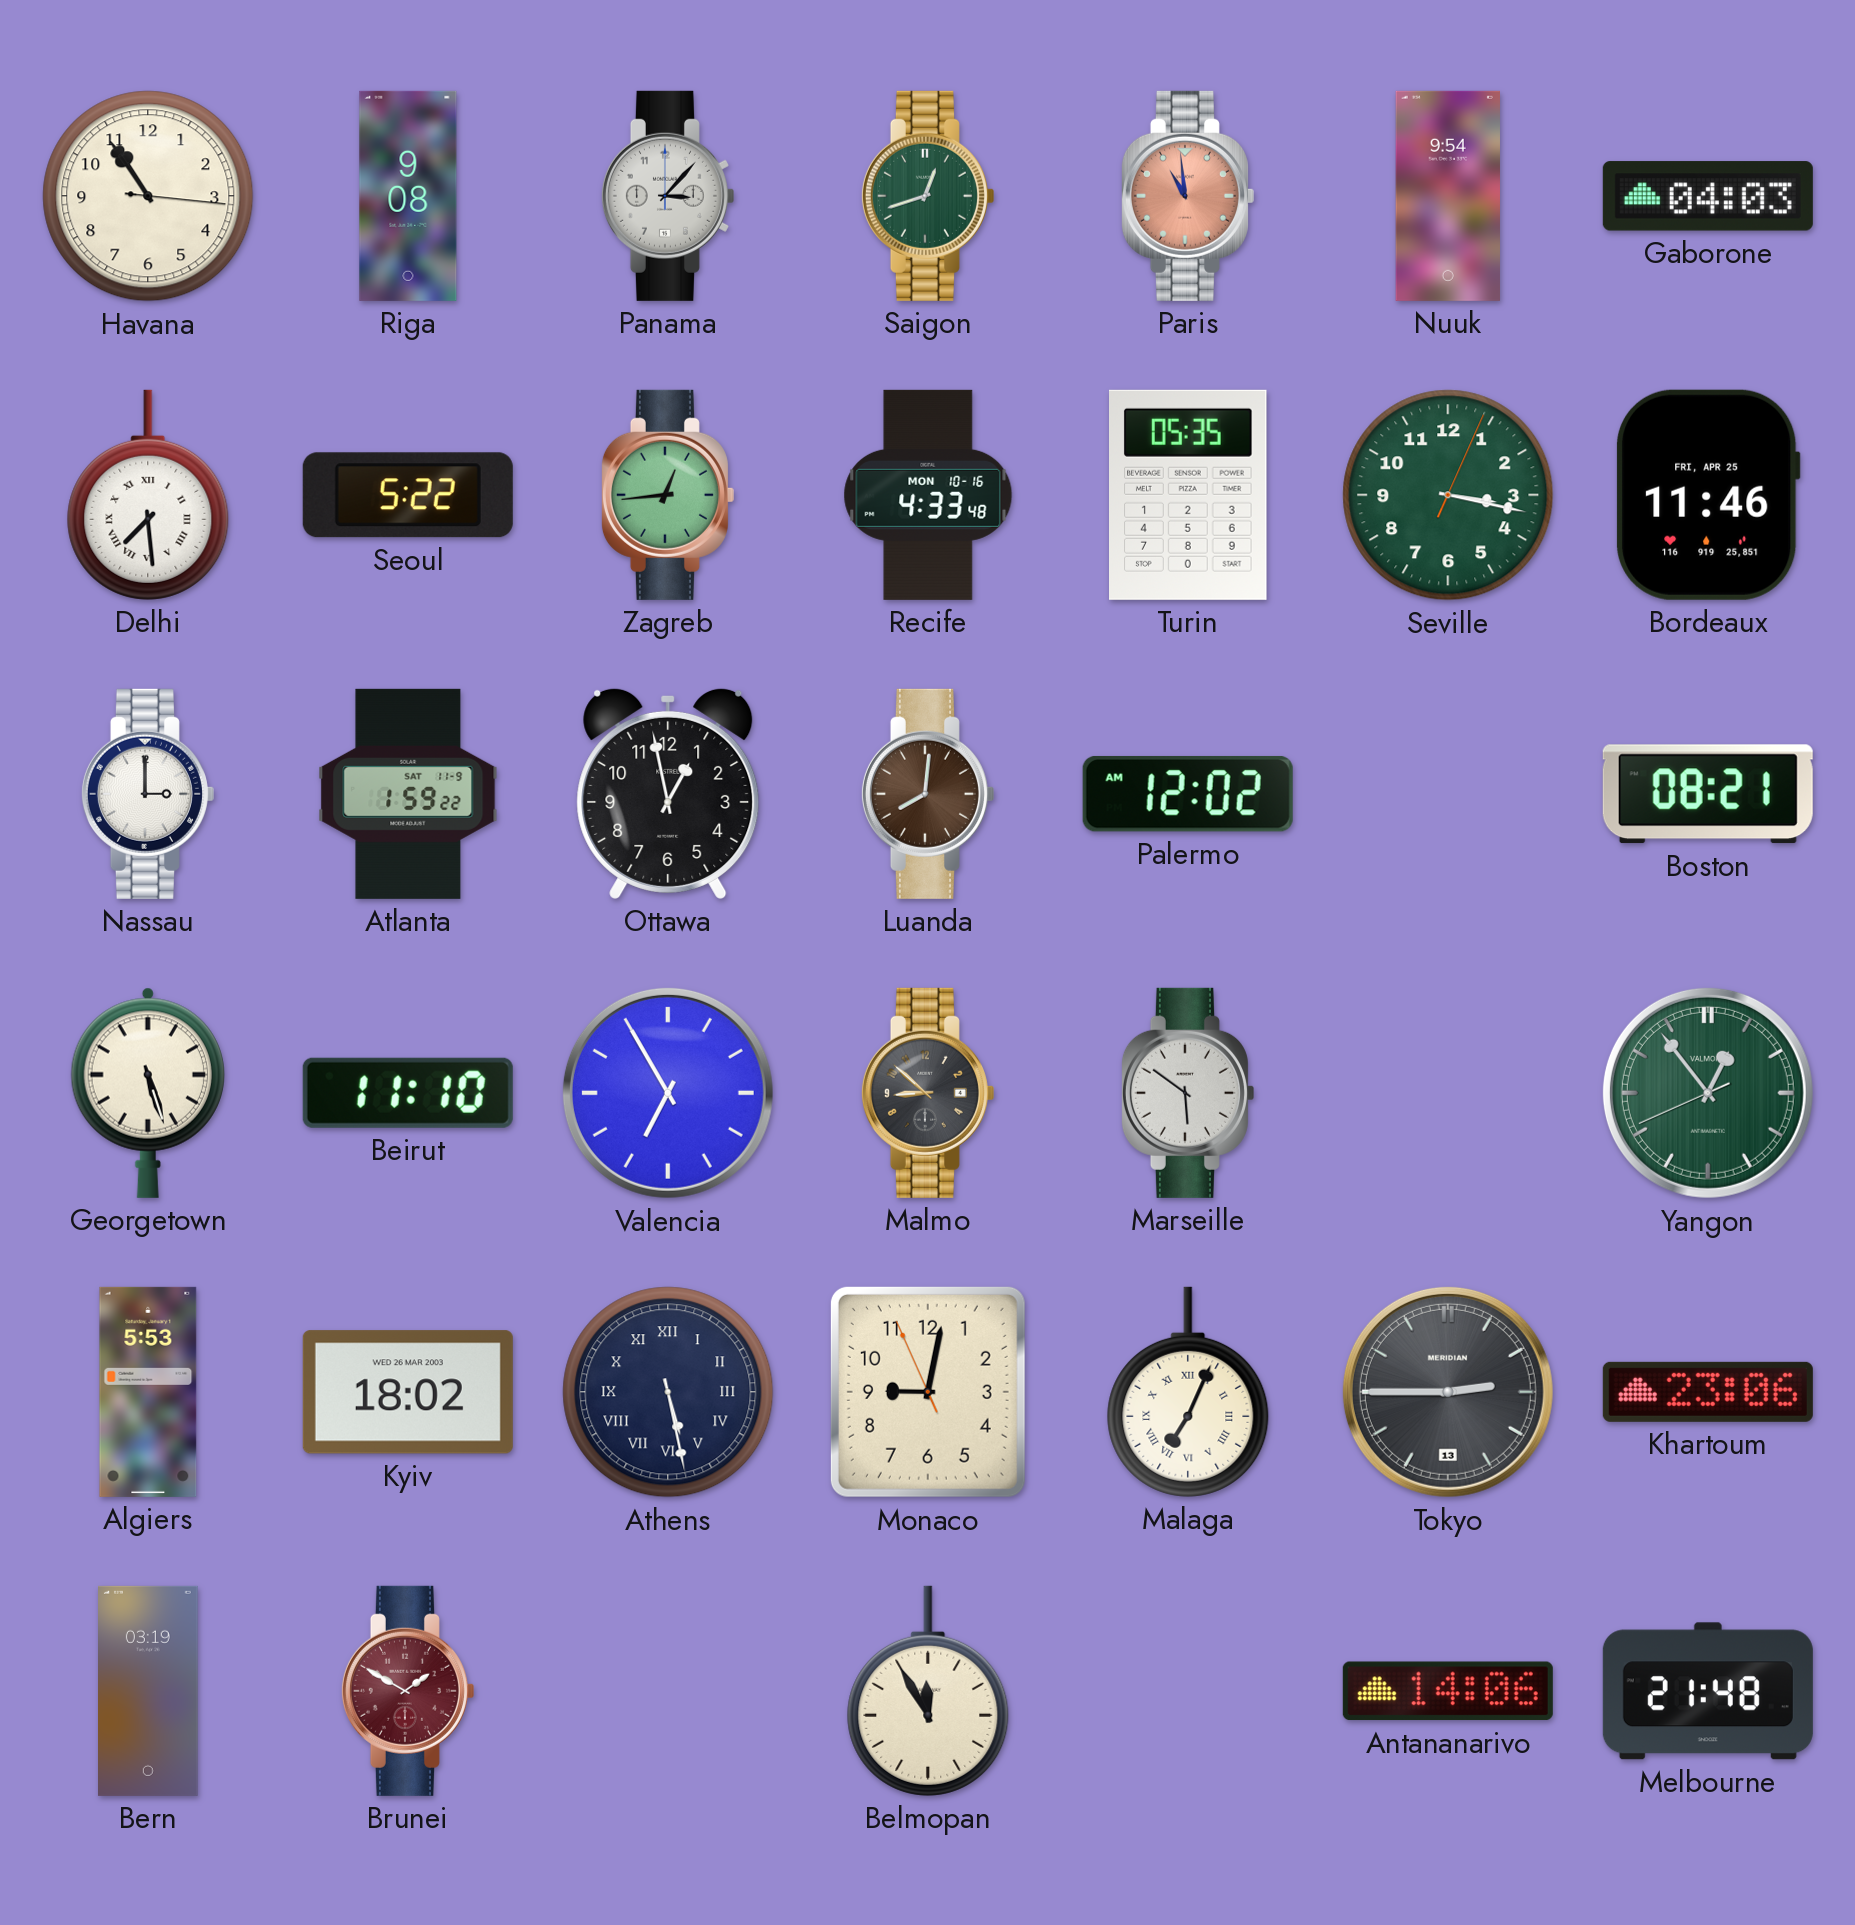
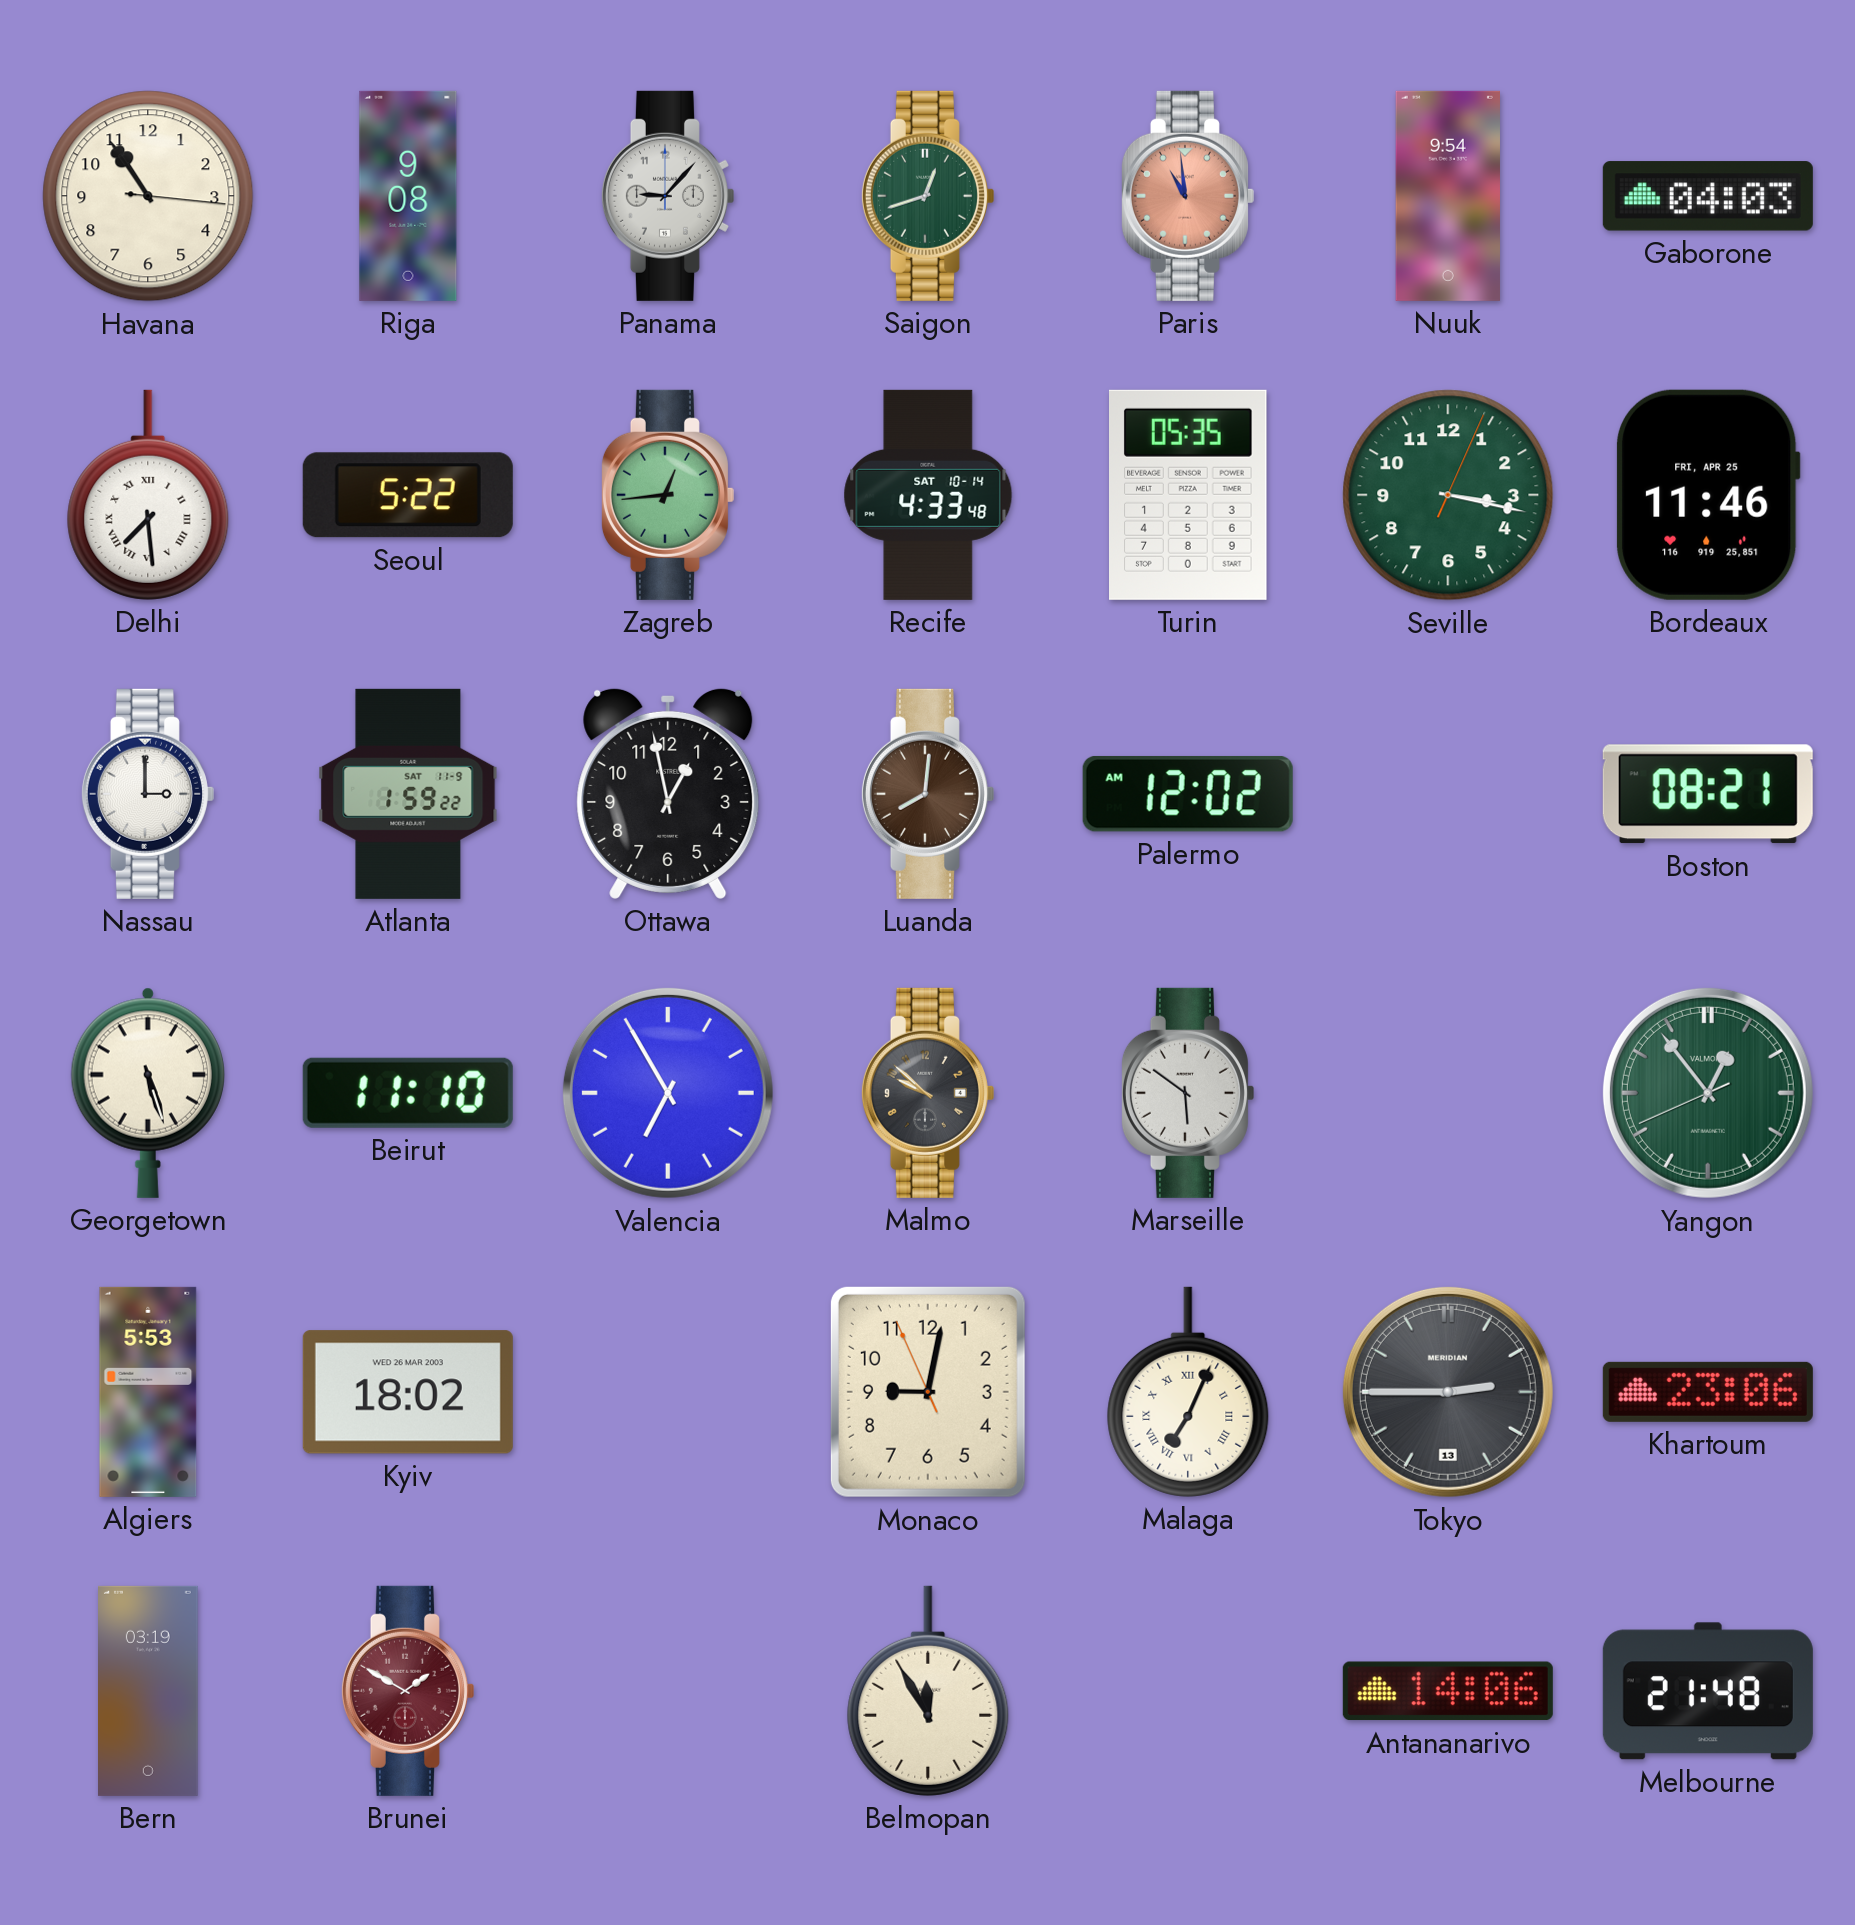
Panama: 3:07 -> 9:07 (667, 196)
Recife date: MON 10-16 -> SAT 10-14 (928, 495)
Malmo: 8:52 -> 9:52 (927, 1093)
Athens: 5:28 -> none (668, 1392)
